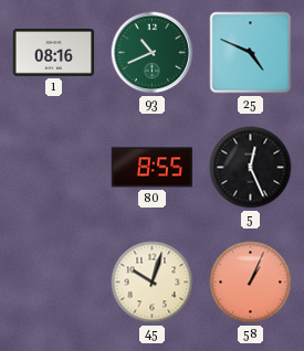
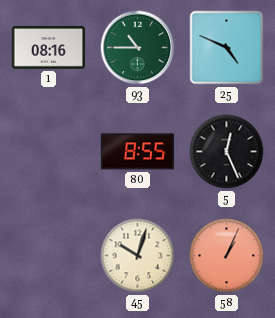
93: 10:41 -> 10:45 (138, 48)
